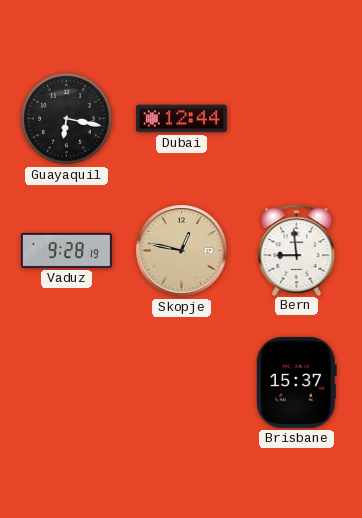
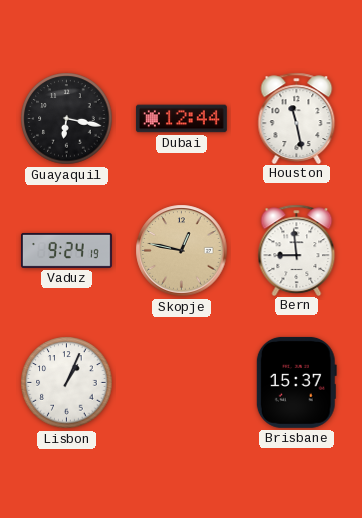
Houston: none -> 11:28 (297, 118)
Vaduz: 9:28 -> 9:24 (67, 250)
Lisbon: none -> 1:04 (67, 383)
